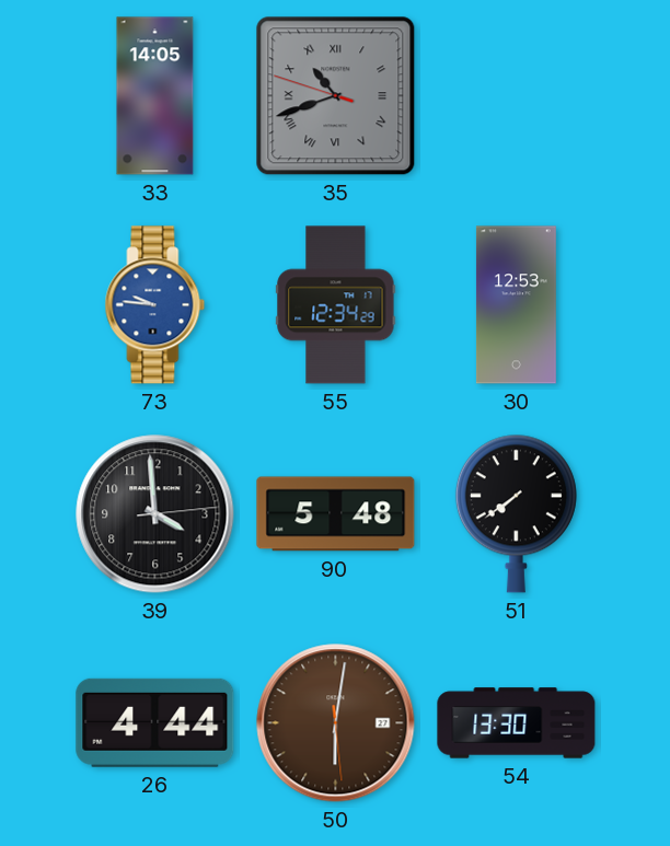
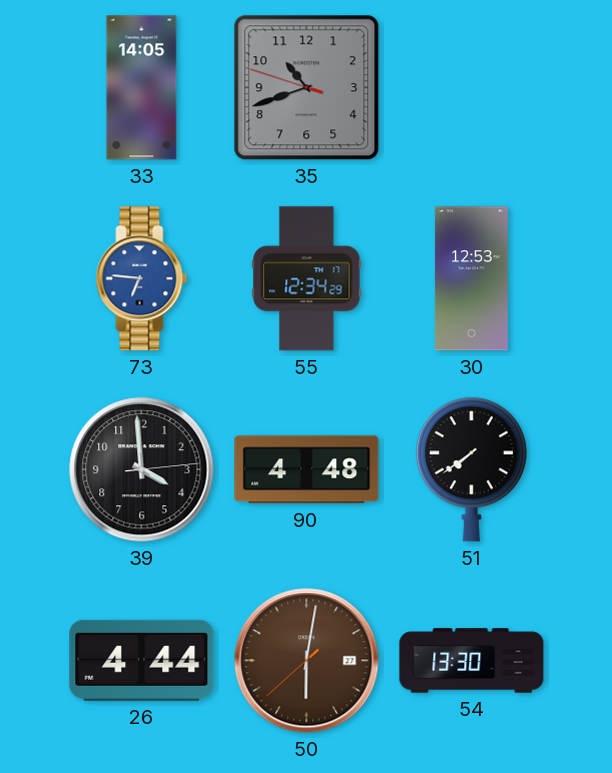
35 numerals: Roman -> Arabic (307, 88)
73: 9:46 -> 6:46 (142, 279)
90: 5:48 -> 4:48 (307, 470)
50: 6:01:29 -> 6:01:38 (307, 661)
